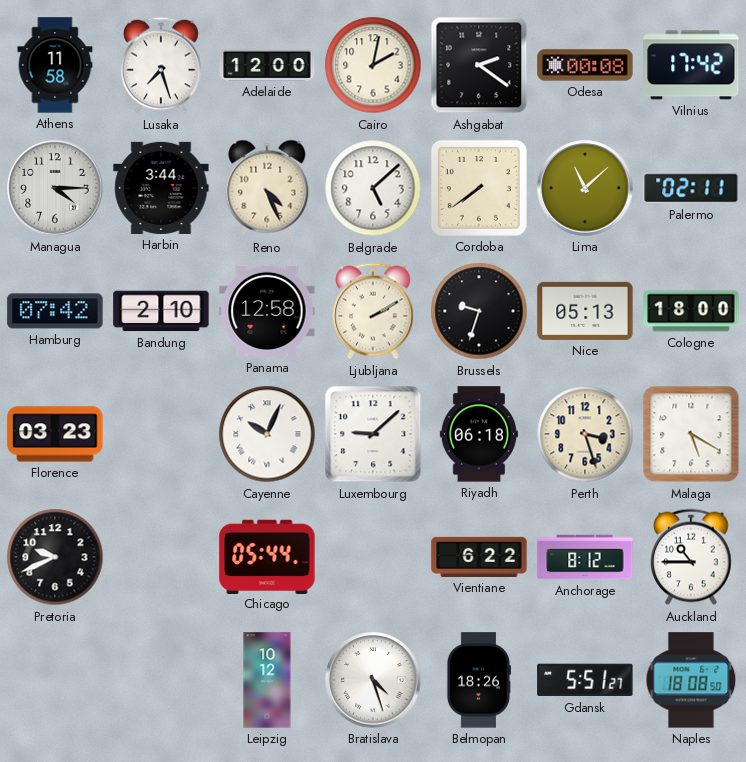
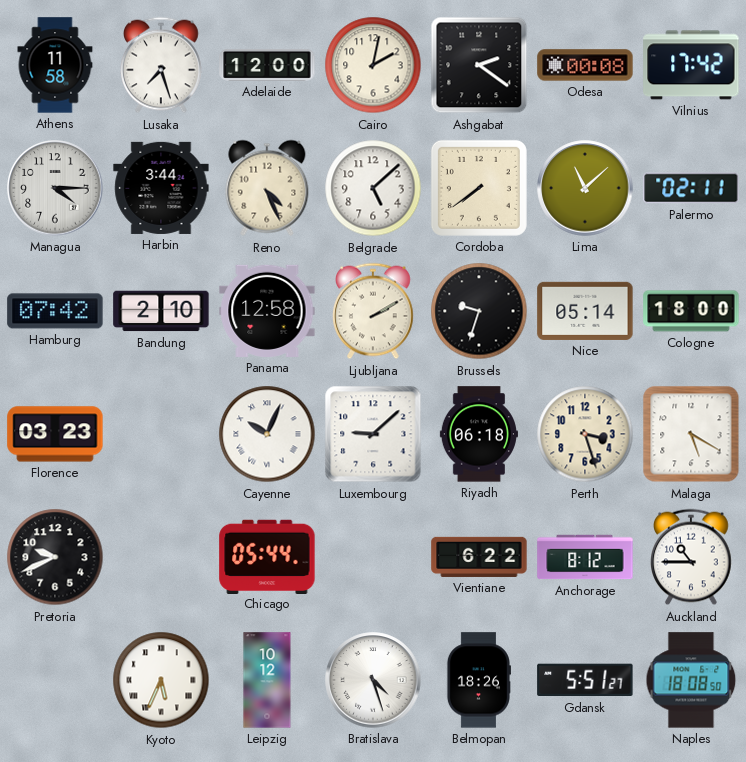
Nice: 05:13 -> 05:14 (585, 311)
Kyoto: none -> 5:34 (161, 680)
